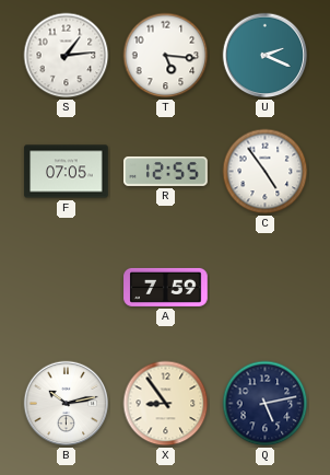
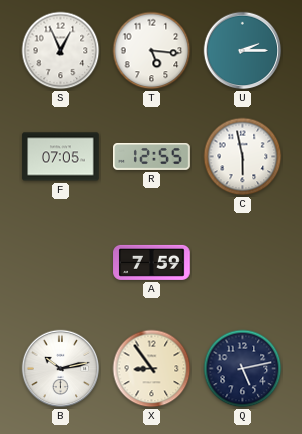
S: 1:14 -> 12:56 (61, 51)
U: 2:19 -> 2:15 (243, 51)
C: 4:54 -> 5:58 (243, 157)
